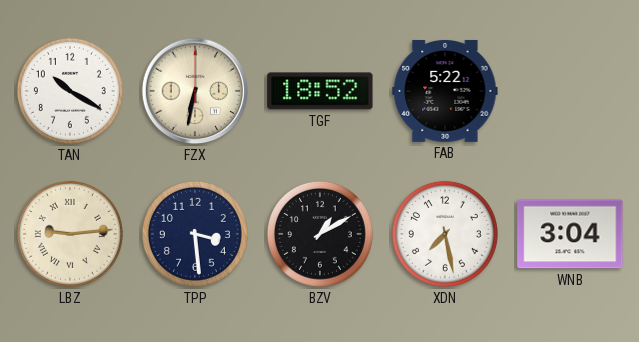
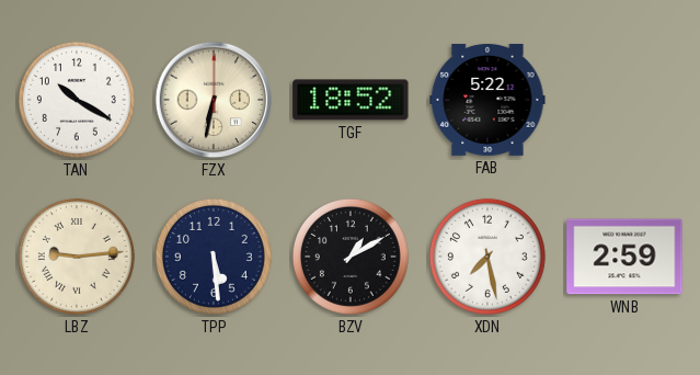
TPP: 3:29 -> 5:29 (214, 257)
WNB: 3:04 -> 2:59 (624, 257)
